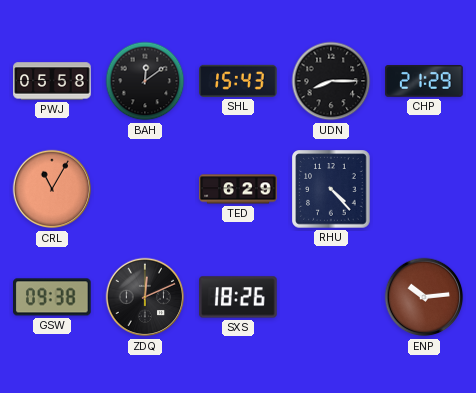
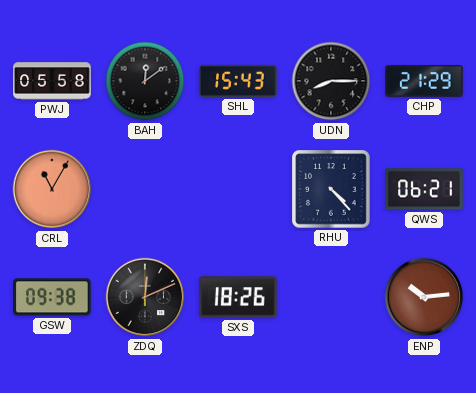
TED: 6:29 -> none (238, 189)
QWS: none -> 06:21 (424, 189)
